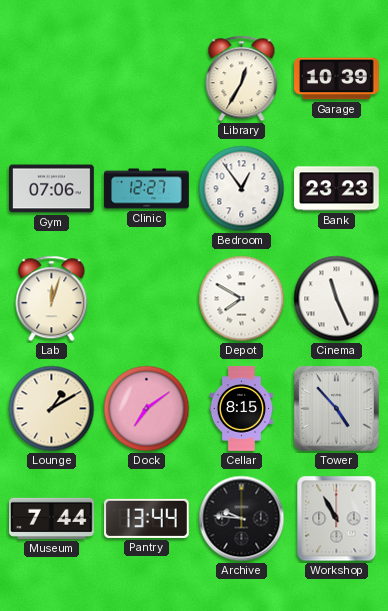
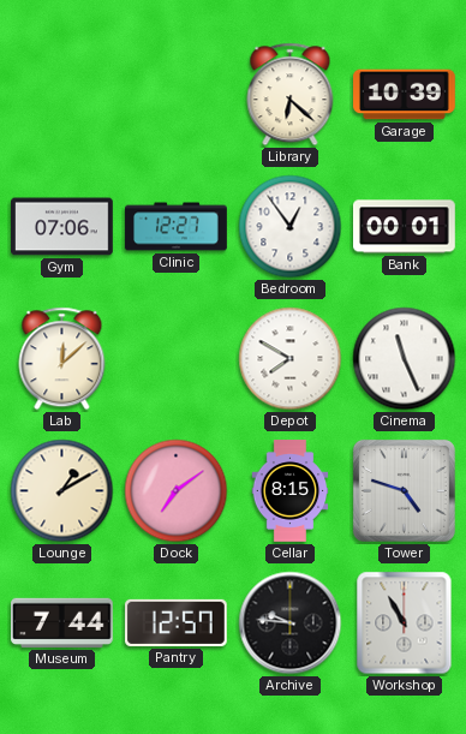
Library: 12:35 -> 6:22 (291, 95)
Bank: 23:23 -> 00:01 (405, 227)
Lab: 12:03 -> 12:08 (62, 359)
Tower: 4:53 -> 4:48 (404, 490)
Pantry: 13:44 -> 12:57 (177, 622)
